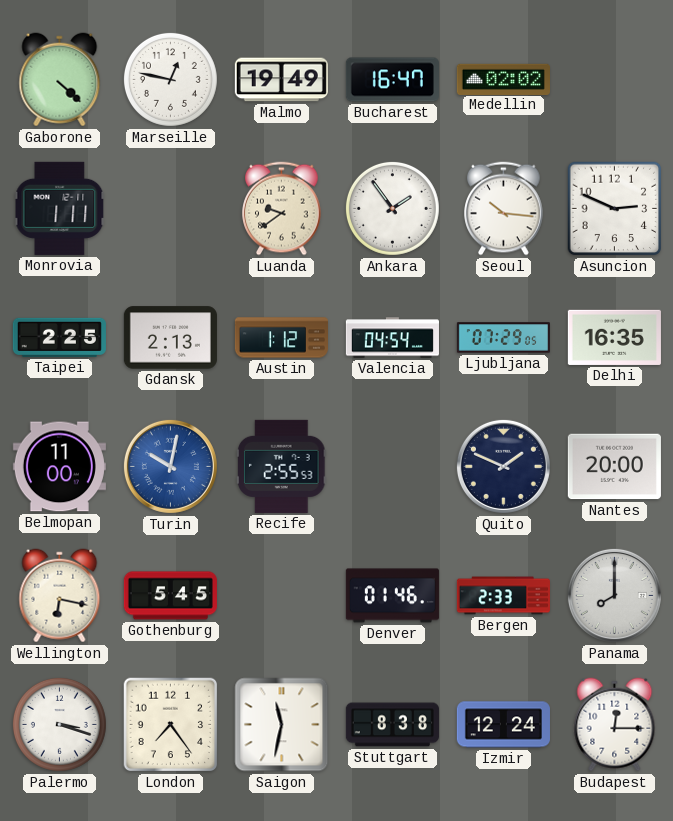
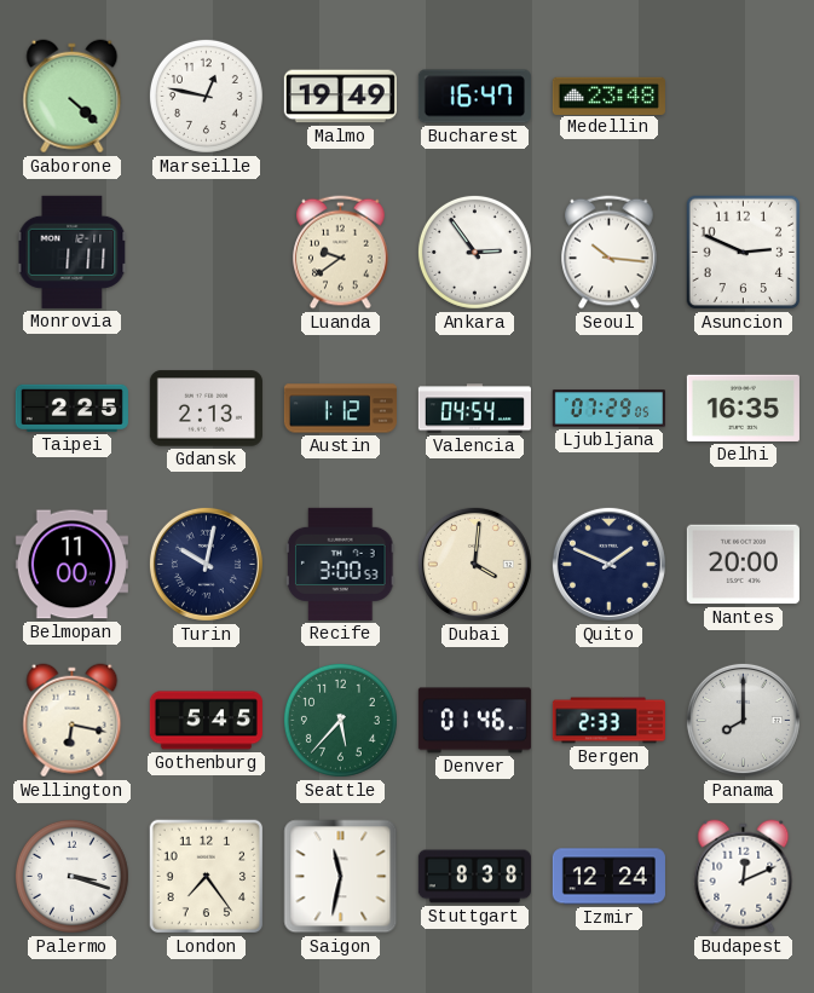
Medellin: 02:02 -> 23:48 (608, 96)
Ankara: 1:54 -> 2:54 (474, 252)
Turin dial: blue -> navy (206, 564)
Recife: 2:55 -> 3:00 (341, 564)
Dubai: none -> 4:01 (474, 564)
Seattle: none -> 5:37 (340, 720)
Budapest: 12:15 -> 12:11 (744, 877)
